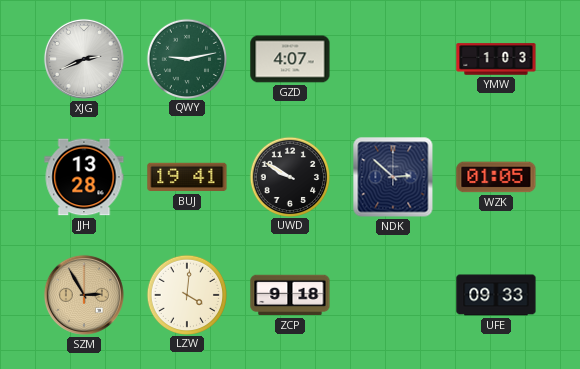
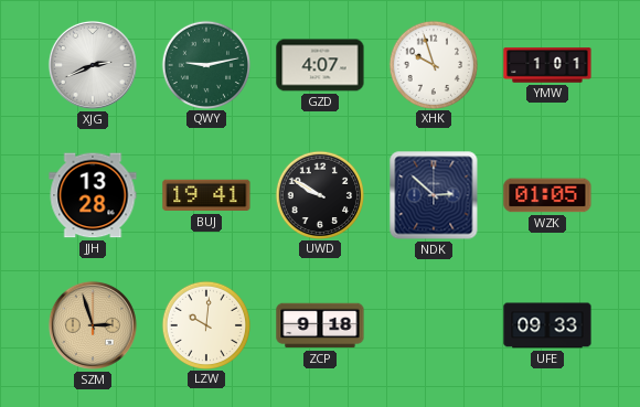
XHK: none -> 9:57 (433, 64)
YMW: 1:03 -> 1:01 (547, 65)
SZM: 2:55 -> 2:57 (93, 325)
LZW: 4:01 -> 10:01 (205, 324)
